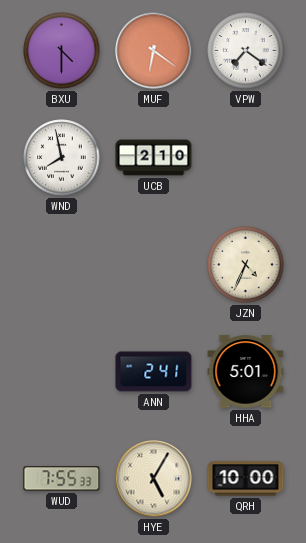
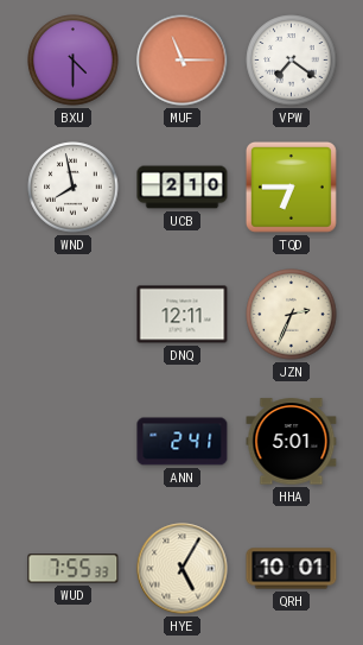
MUF: 6:21 -> 11:15 (183, 61)
TQD: none -> 6:45 (291, 186)
DNQ: none -> 12:11 (183, 315)
JZN: 4:34 -> 2:34 (292, 315)
QRH: 10:00 -> 10:01 (292, 569)
